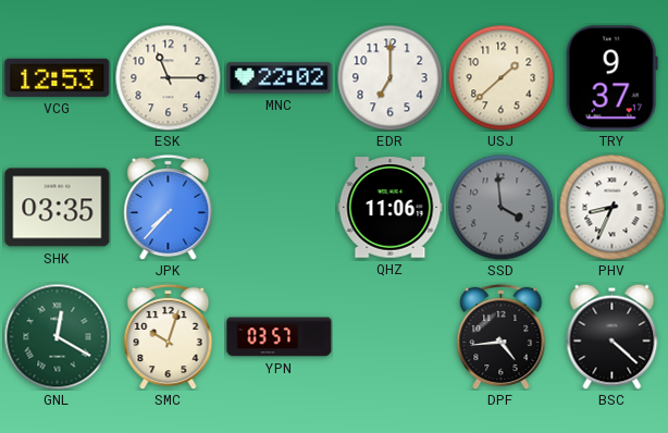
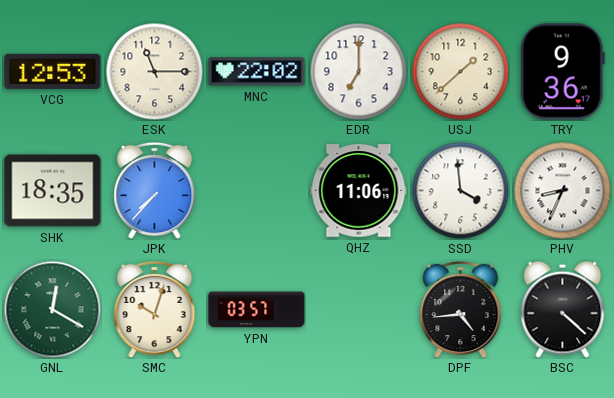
TRY: 9:37 -> 9:36 (562, 72)
SHK: 03:35 -> 18:35 (53, 191)
SSD dial: grey -> white (460, 190)
